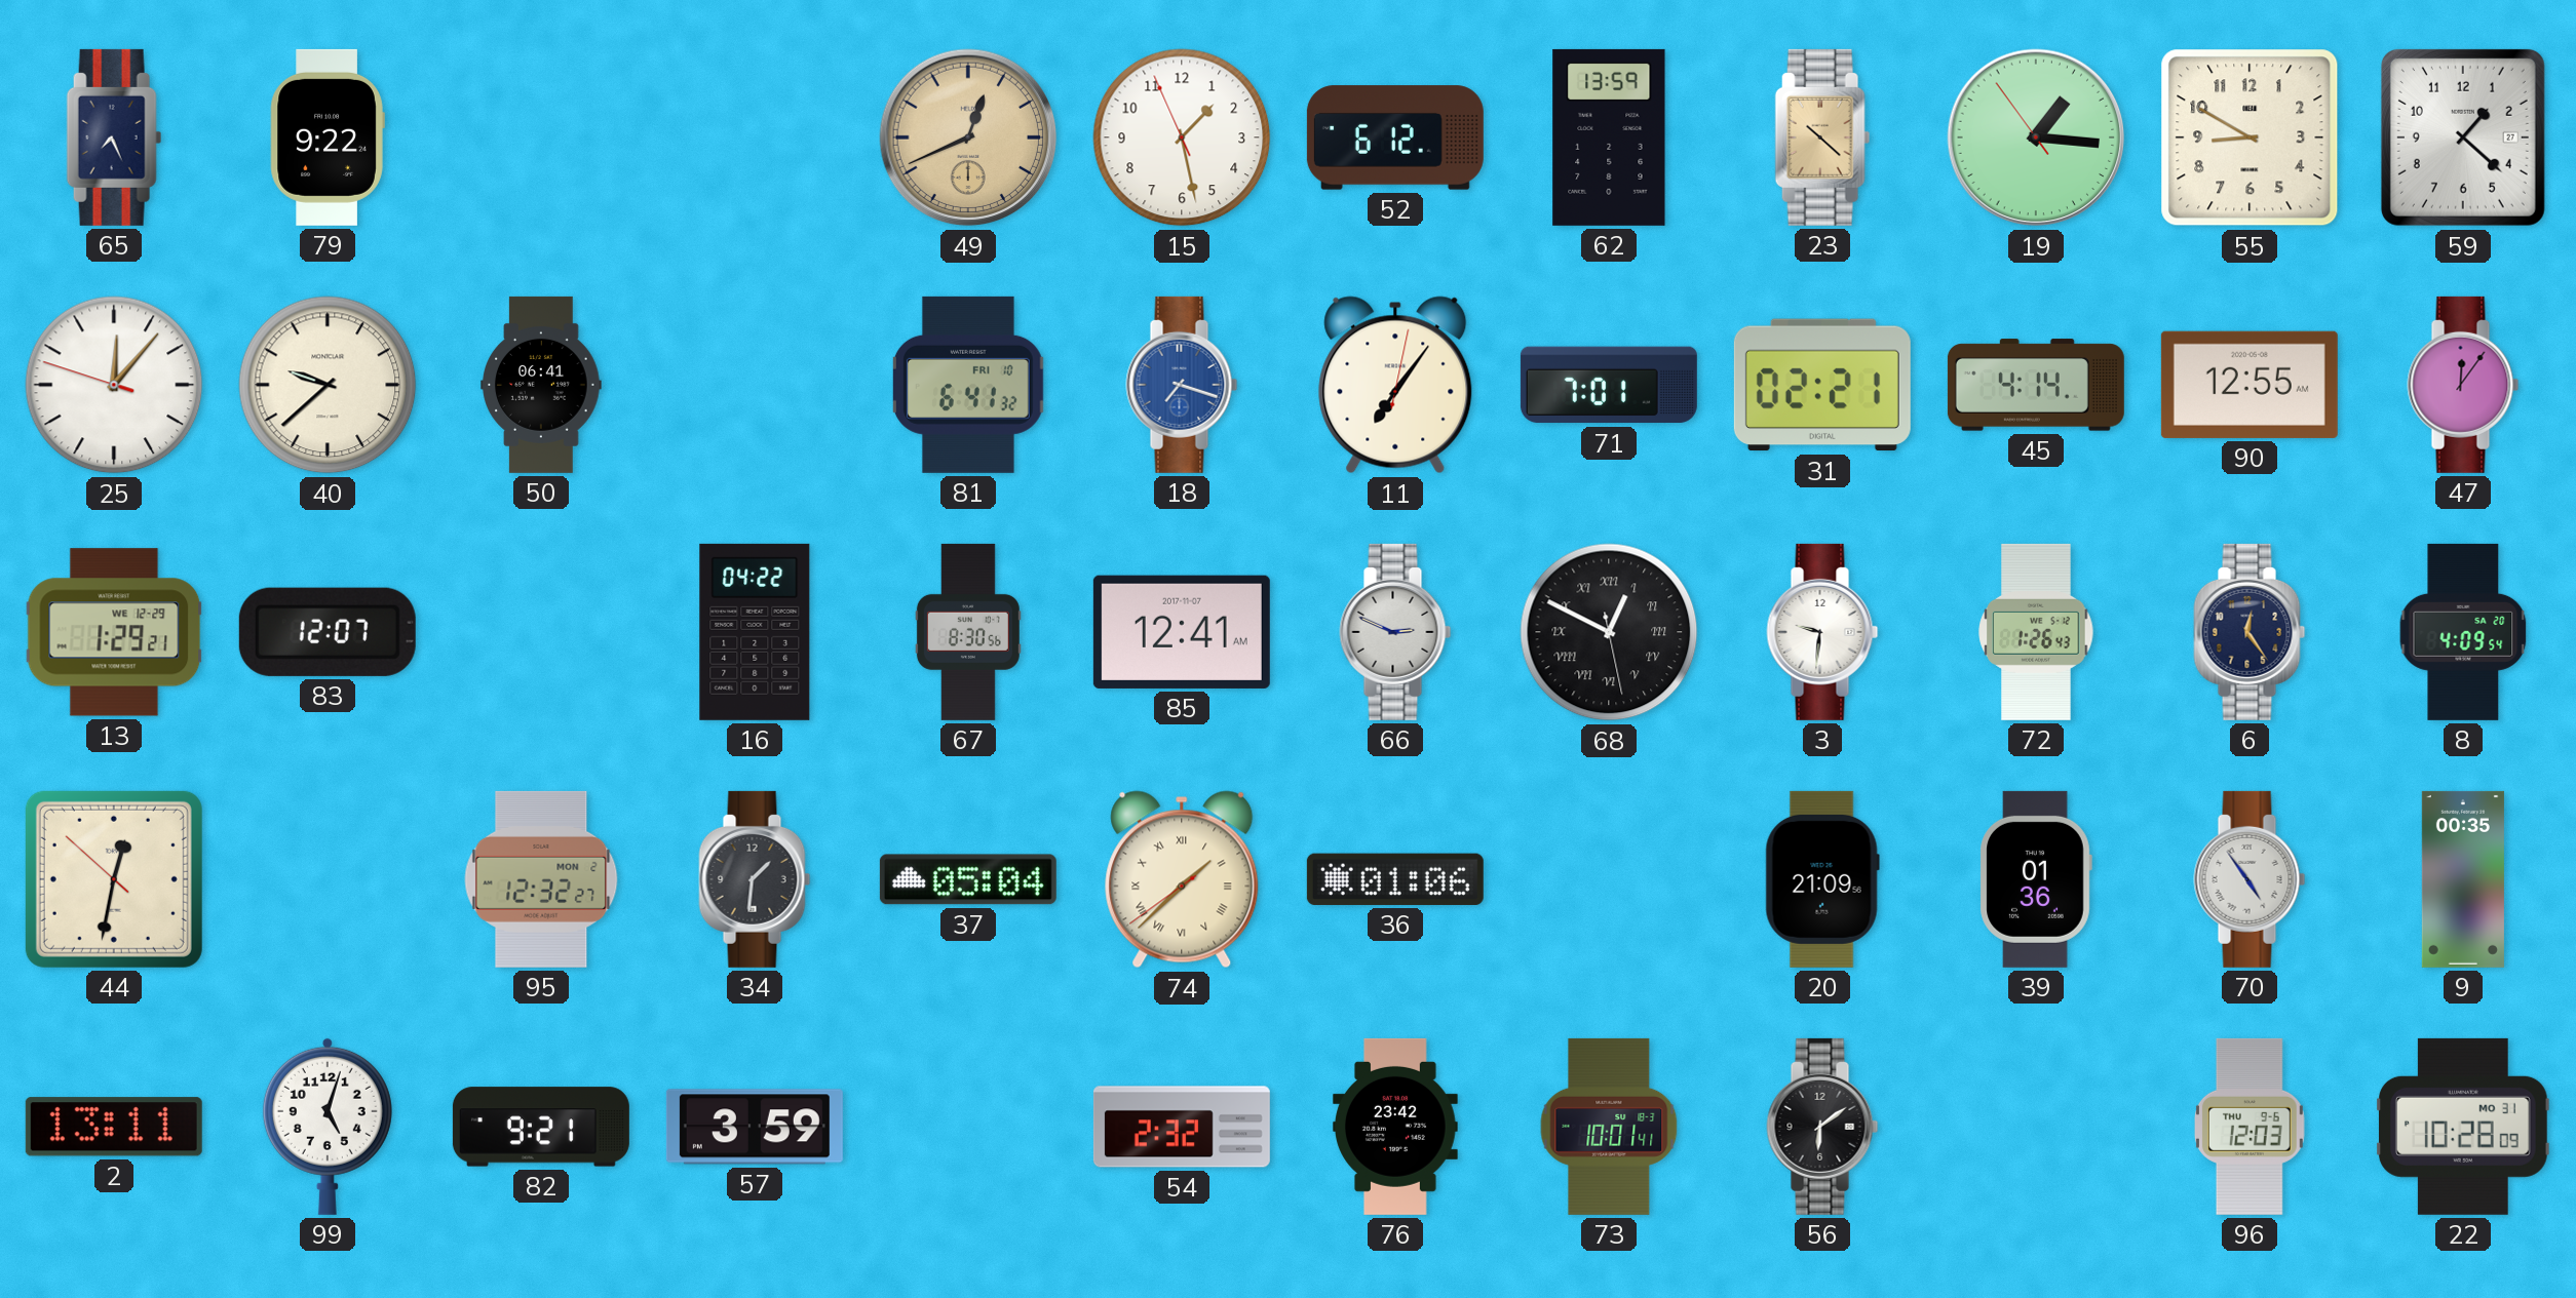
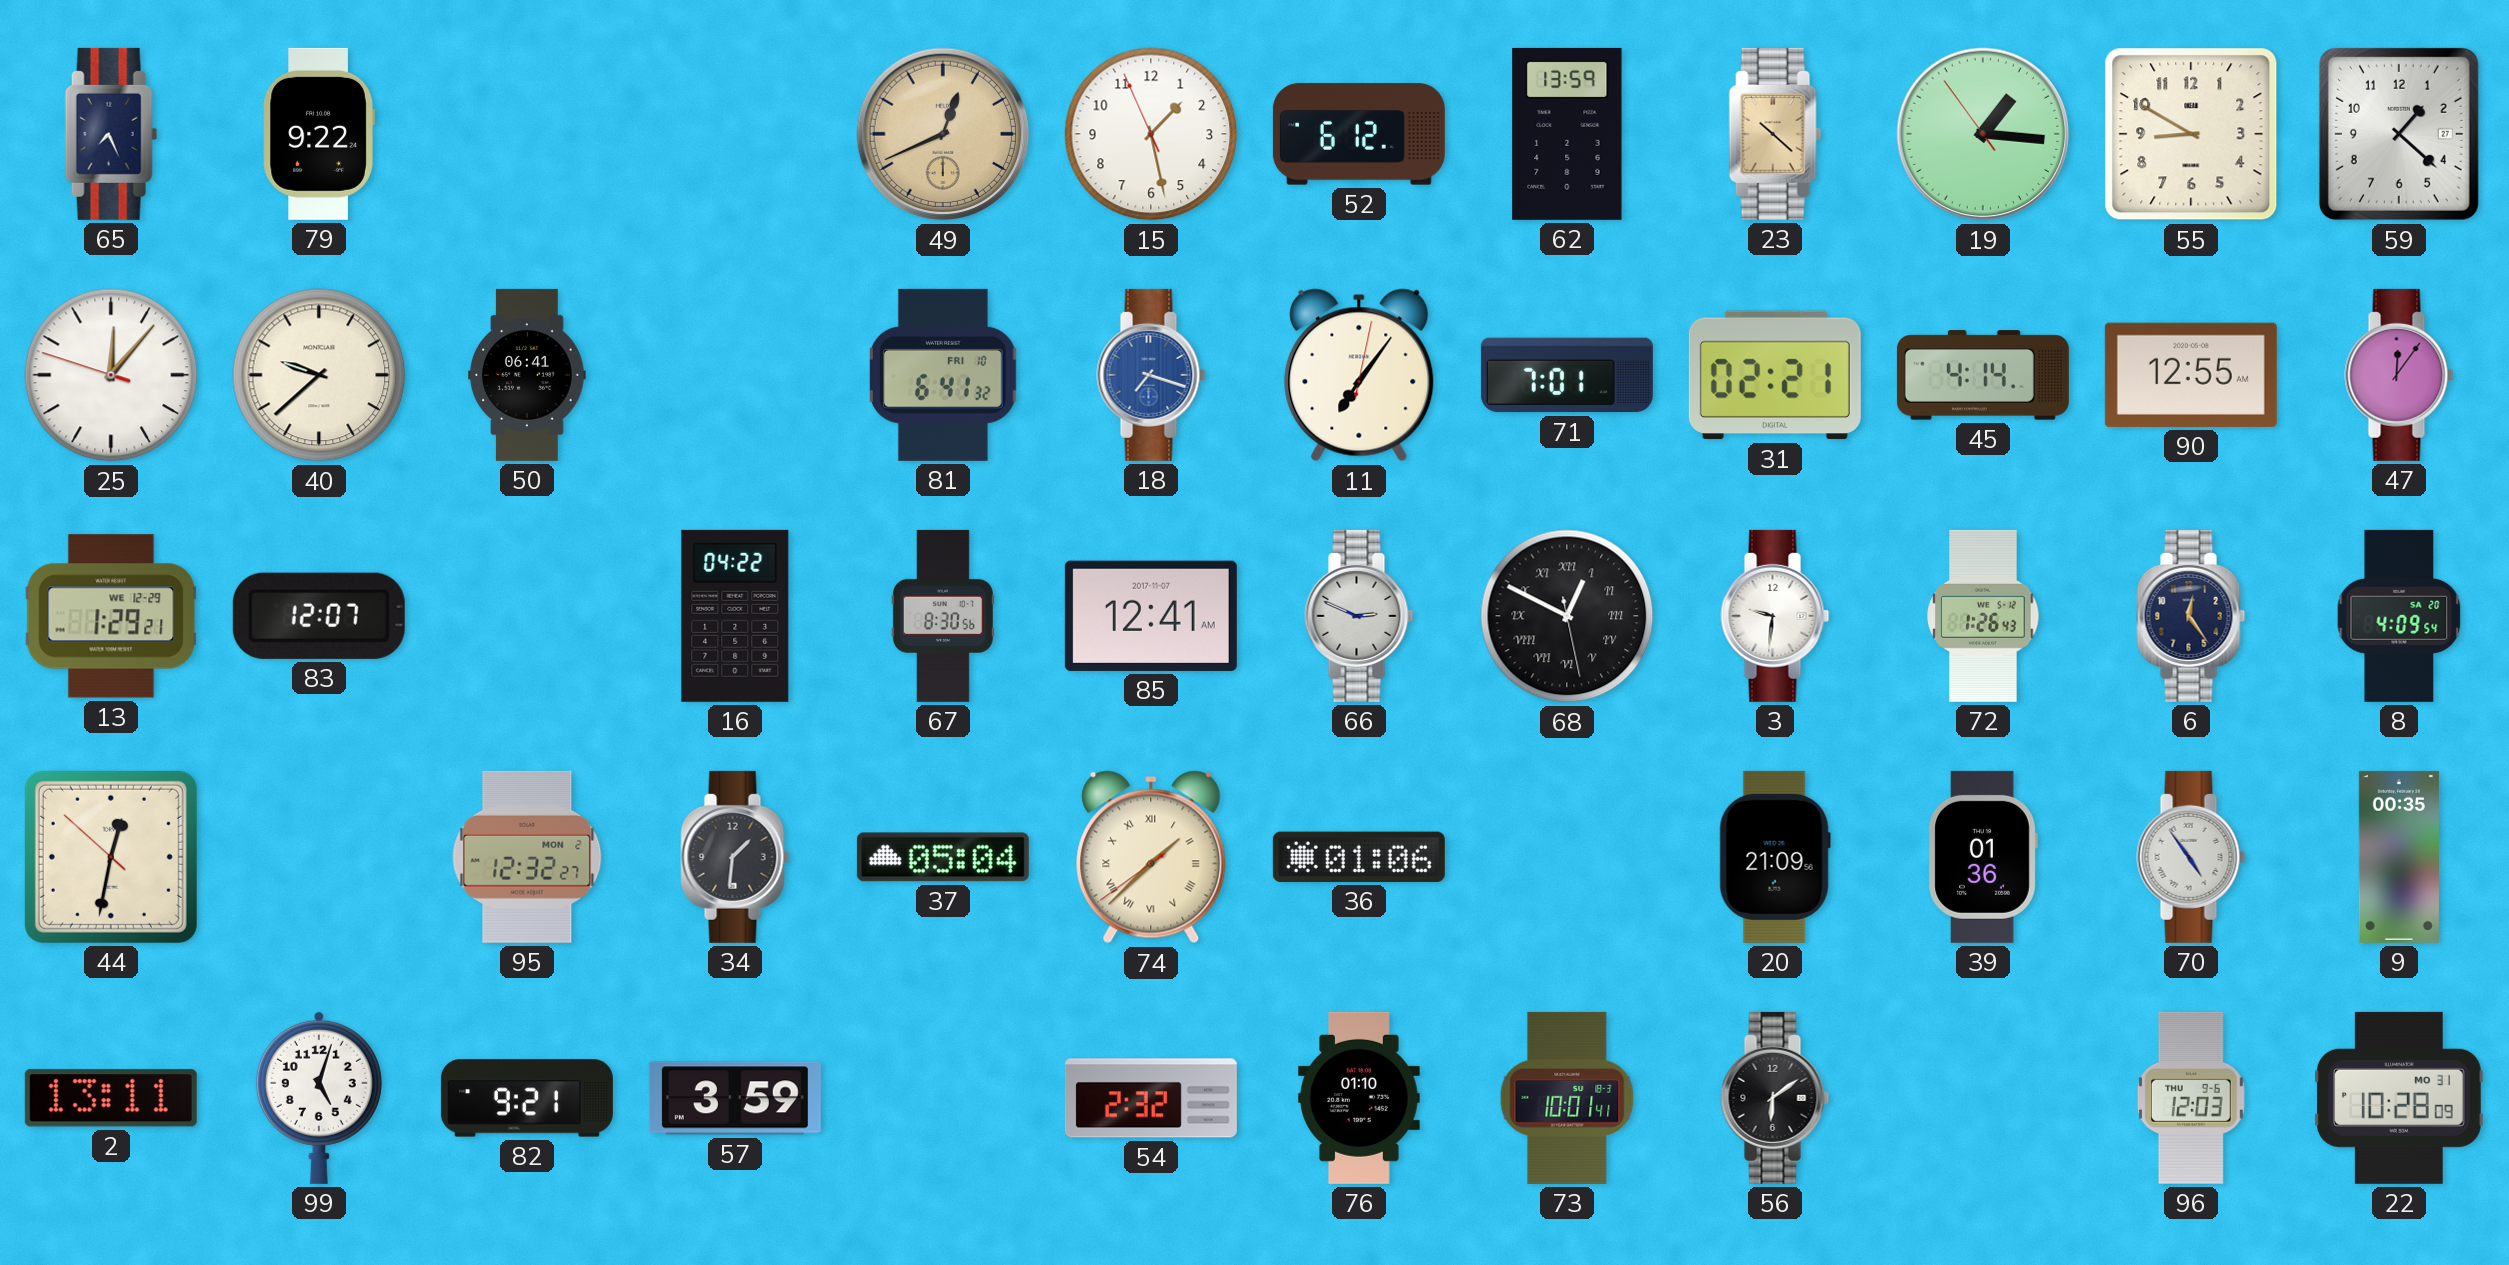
76: 23:42 -> 01:10 (1360, 1098)
